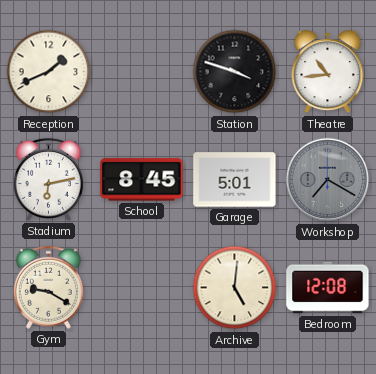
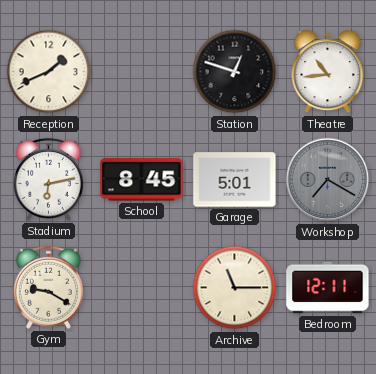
Station: 3:48 -> 12:48 (235, 72)
Archive: 5:01 -> 11:15 (235, 288)
Bedroom: 12:08 -> 12:11 (328, 288)
